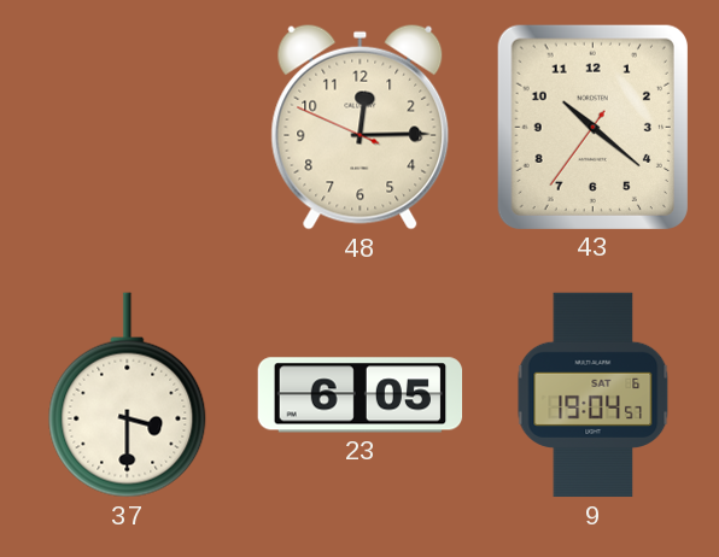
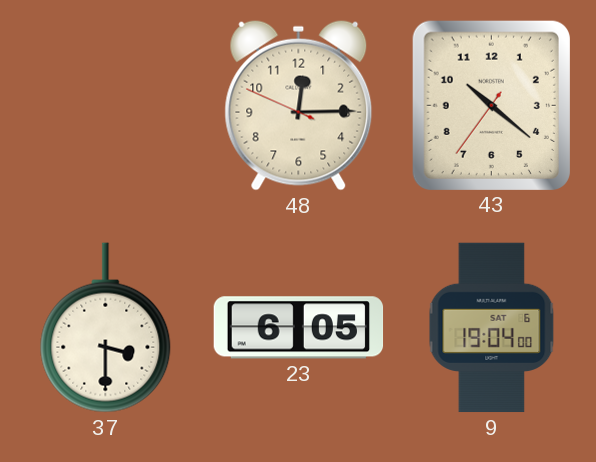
9: 19:04:57 -> 19:04:00 (492, 328)
